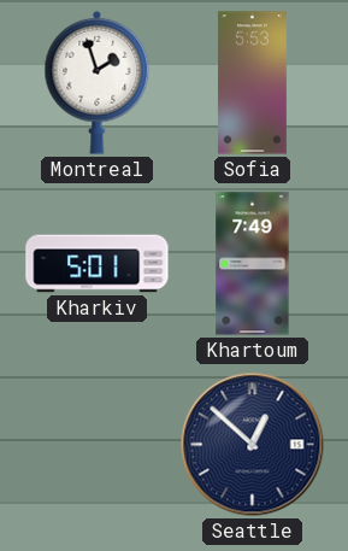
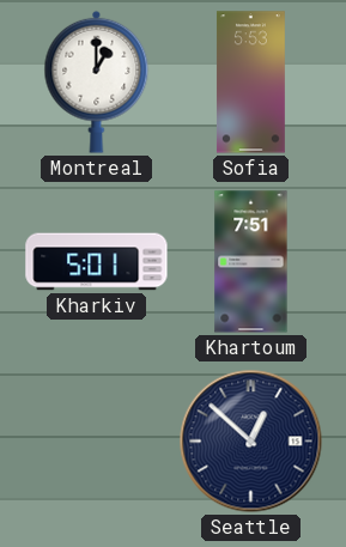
Montreal: 1:57 -> 1:00 (97, 81)
Khartoum: 7:49 -> 7:51 (251, 262)
